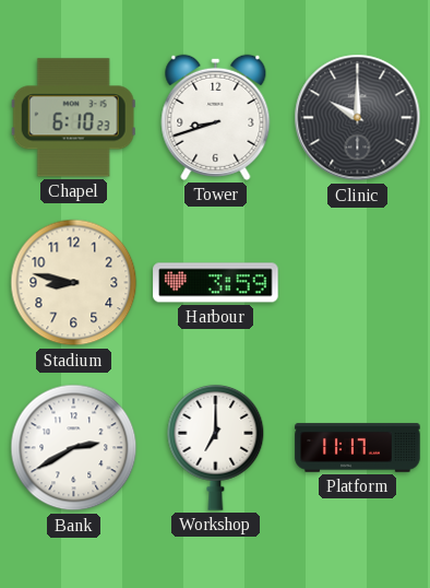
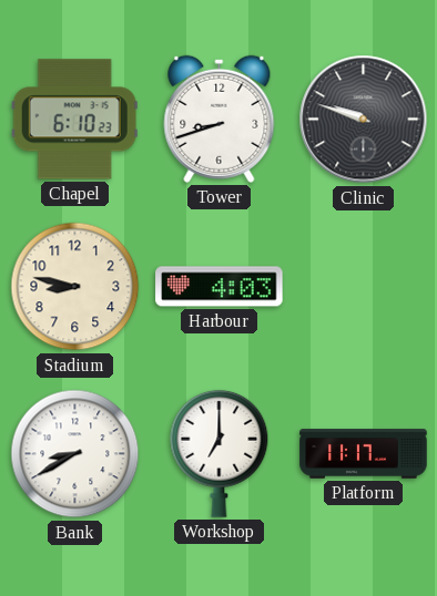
Clinic: 10:00 -> 9:48 (364, 120)
Harbour: 3:59 -> 4:03 (220, 287)
Bank: 2:40 -> 8:40 (75, 454)
